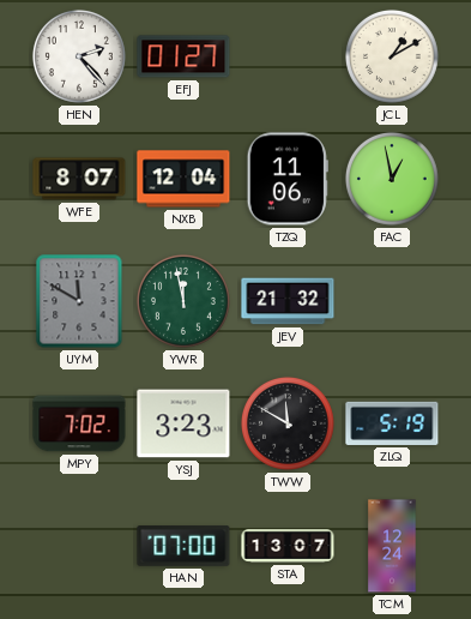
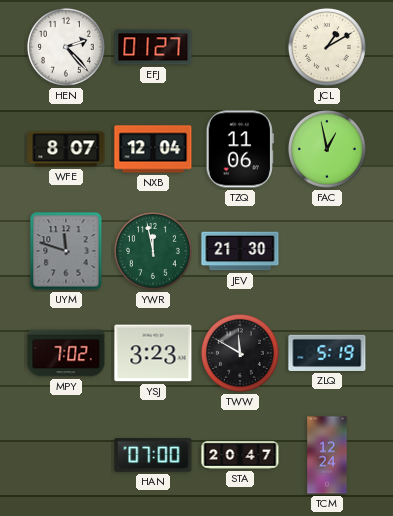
UYM: 11:50 -> 11:48 (66, 251)
JEV: 21:32 -> 21:30 (240, 251)
STA: 13:07 -> 20:47 (240, 455)
